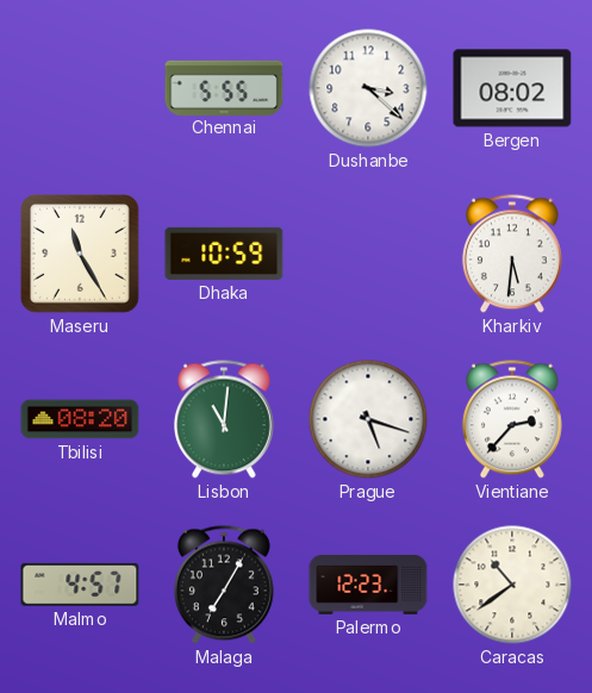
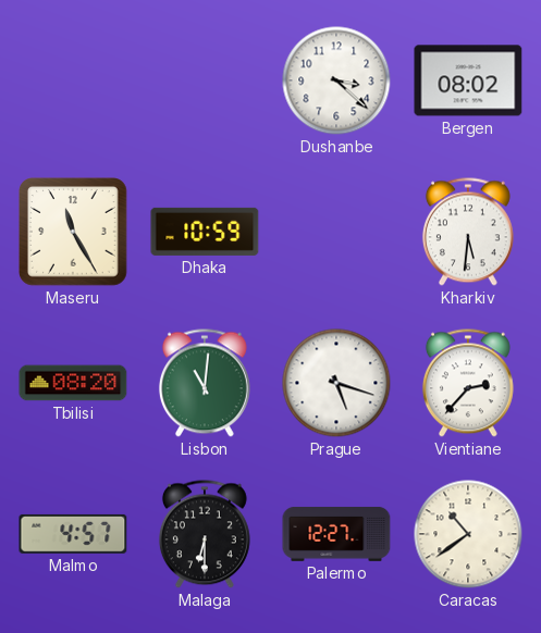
Chennai: 5:55 -> none (224, 87)
Malaga: 7:05 -> 6:30 (205, 534)
Palermo: 12:23 -> 12:27 (336, 534)
